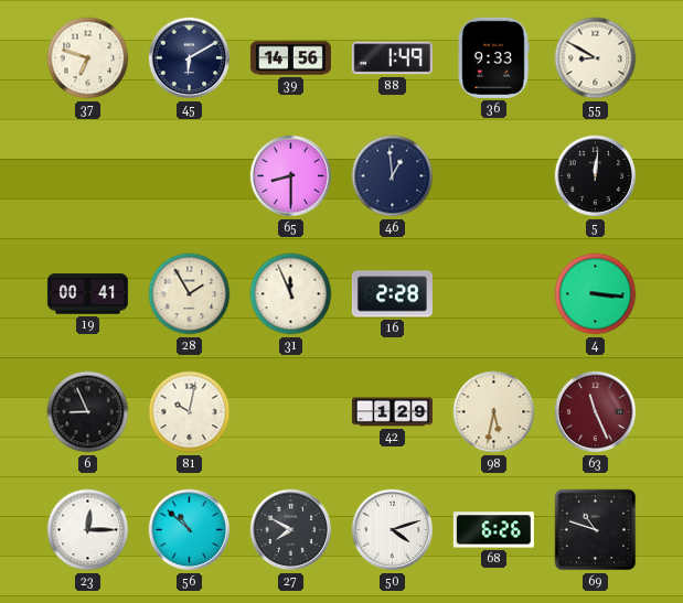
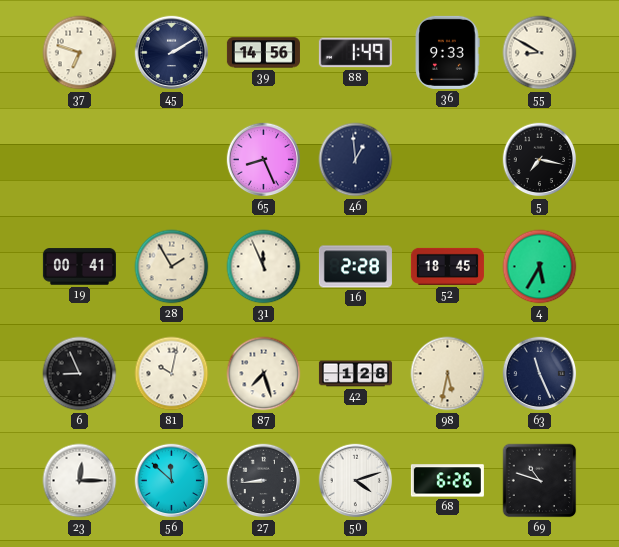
45: 6:10 -> 2:10 (172, 53)
65: 8:30 -> 8:26 (264, 160)
5: 12:01 -> 7:17 (540, 160)
52: none -> 18:45 (447, 266)
4: 3:16 -> 5:35 (540, 267)
87: none -> 7:27 (264, 374)
42: 1:29 -> 1:28 (355, 374)
63 dial: burgundy -> navy (540, 374)
56: 10:52 -> 11:52 (172, 481)
27: 7:50 -> 8:44 (264, 481)
